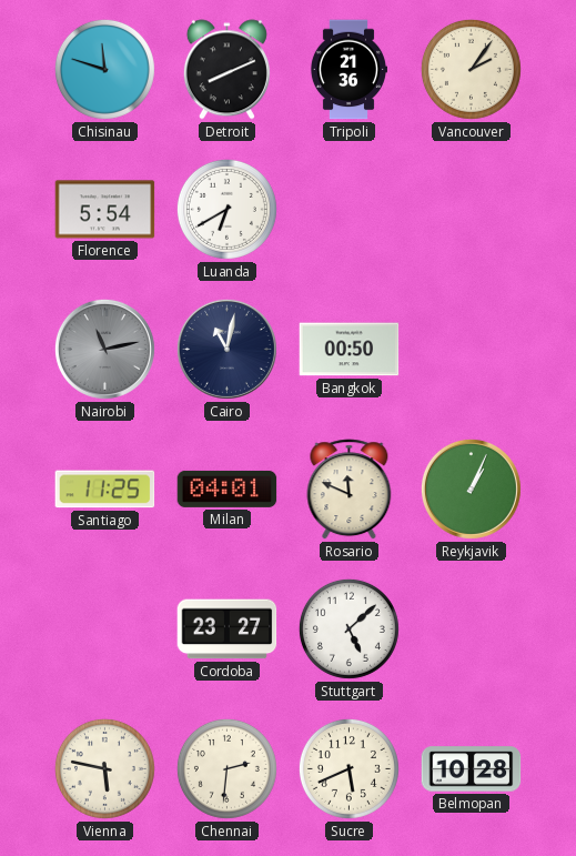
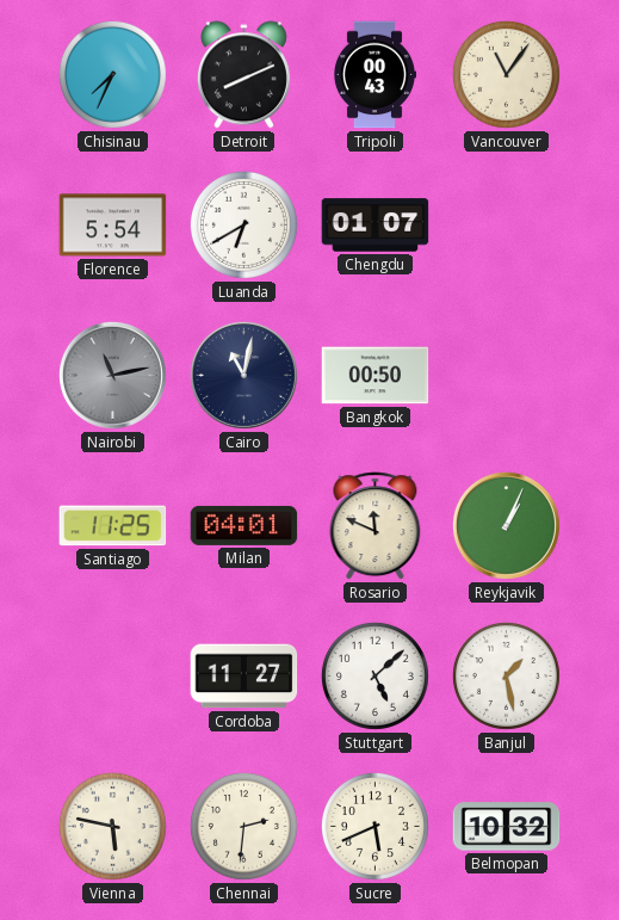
Chisinau: 11:48 -> 7:34 (112, 74)
Tripoli: 21:36 -> 00:43 (373, 75)
Vancouver: 2:06 -> 11:06 (506, 74)
Chengdu: none -> 01:07 (376, 226)
Cordoba: 23:27 -> 11:27 (244, 677)
Banjul: none -> 1:28 (506, 675)
Belmopan: 10:28 -> 10:32 (507, 827)
